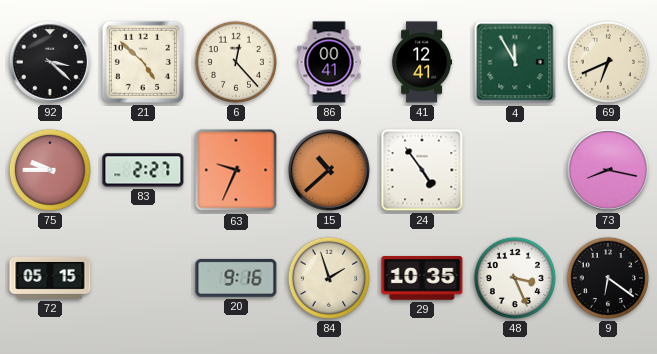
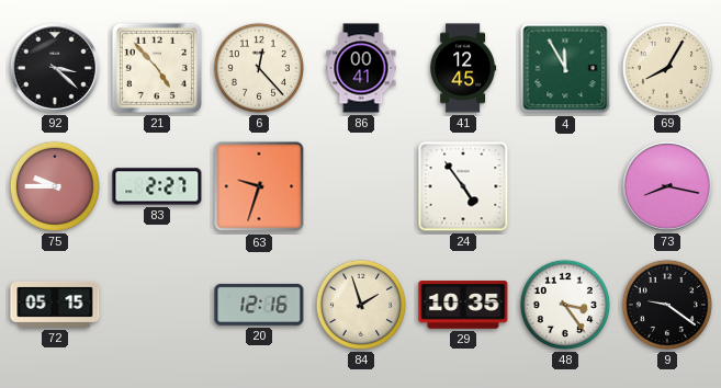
21: 4:52 -> 4:53 (157, 68)
41: 12:41 -> 12:45 (463, 68)
69: 6:41 -> 8:05 (667, 68)
63: 9:34 -> 9:33 (259, 186)
15: 10:38 -> none (329, 170)
20: 9:16 -> 12:16 (259, 305)
48: 3:26 -> 3:24 (565, 305)
9: 6:21 -> 9:21 (667, 305)
